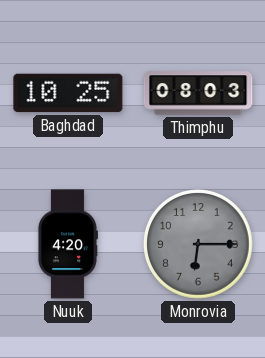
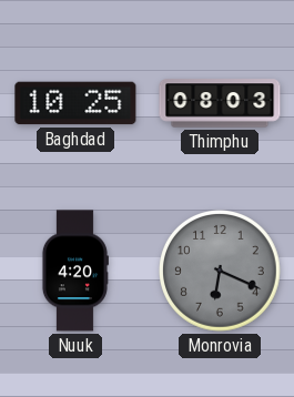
Monrovia: 6:15 -> 6:19 (221, 272)
